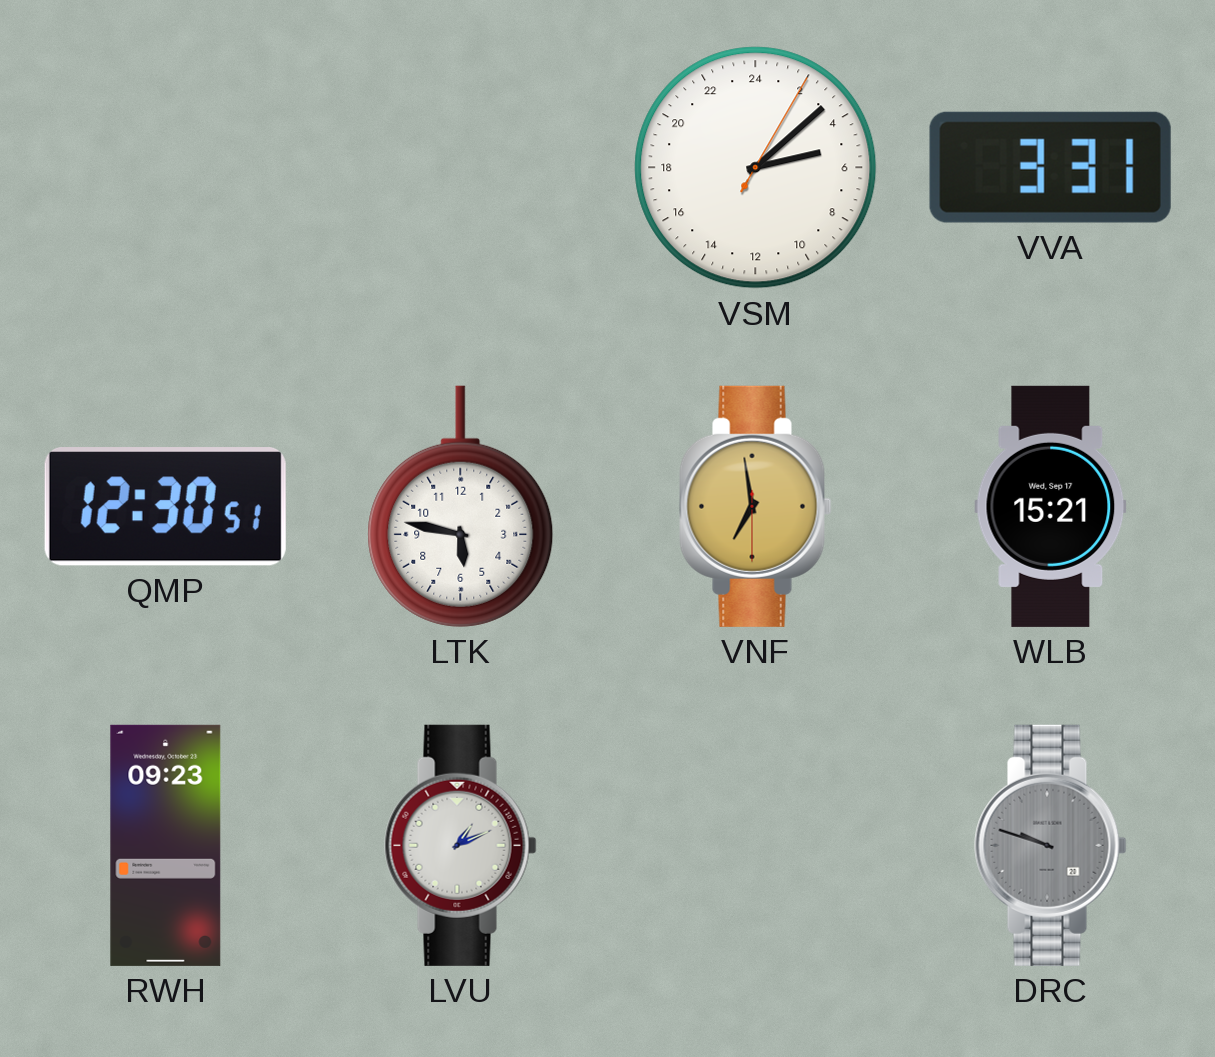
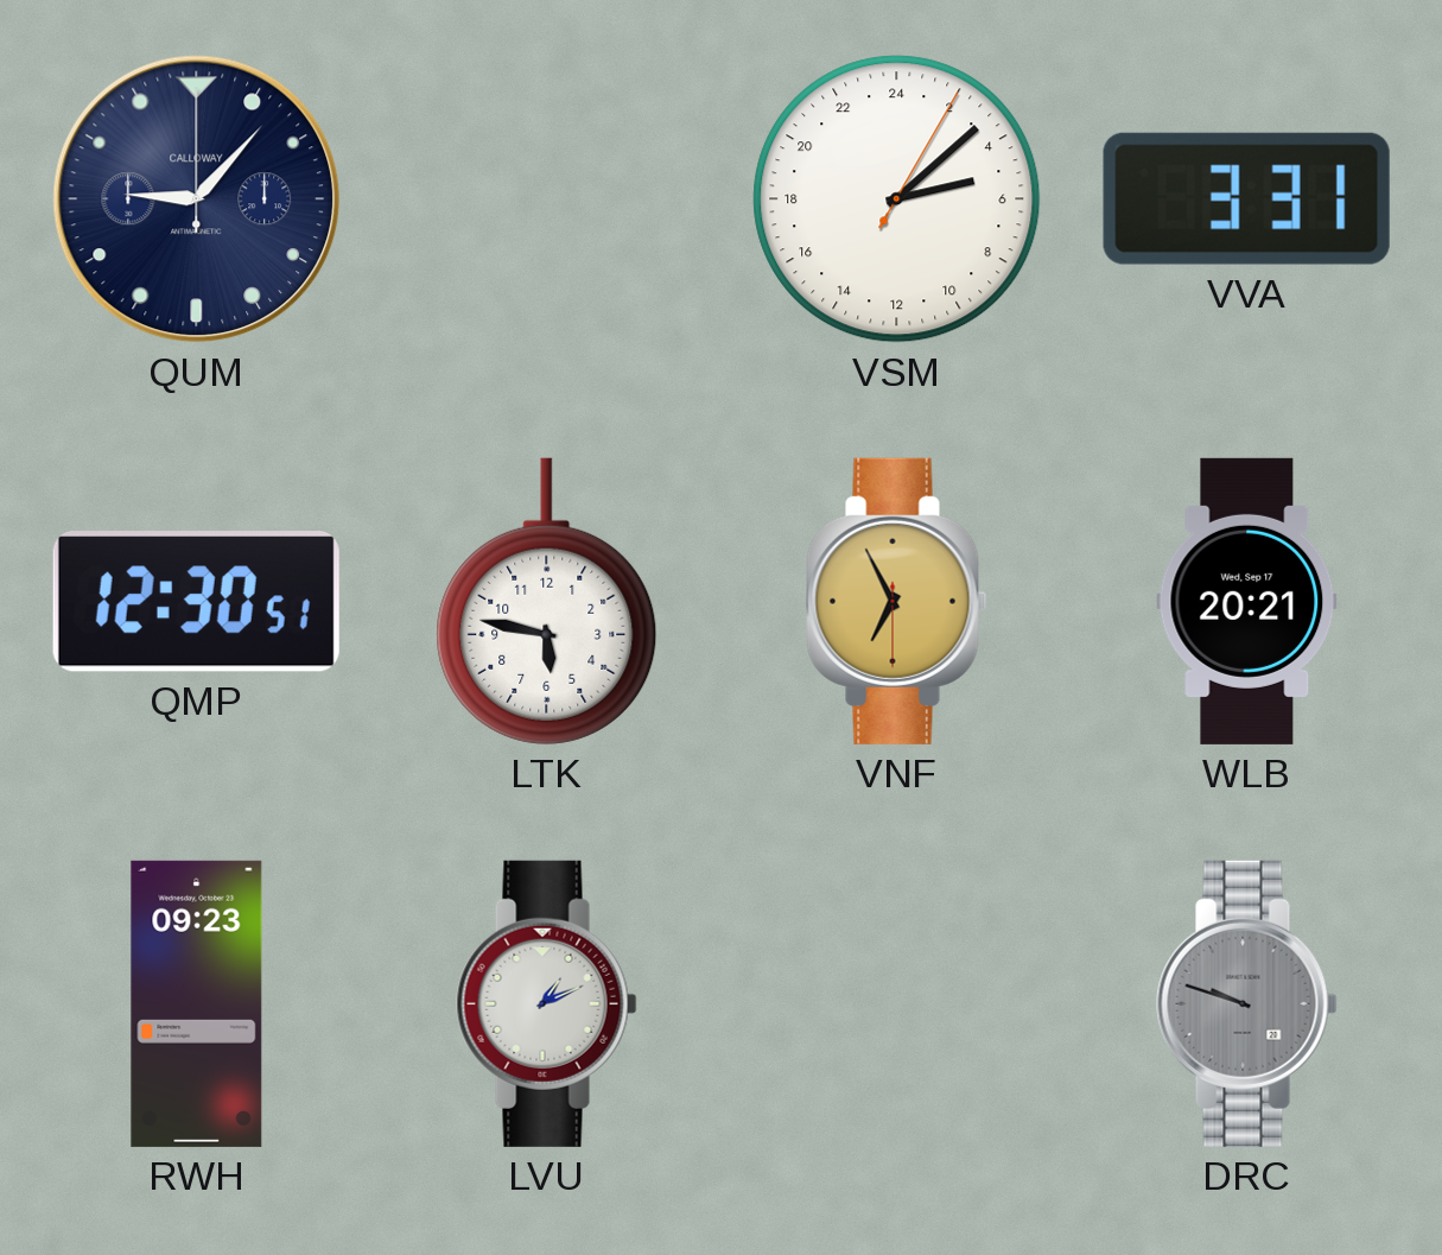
QUM: none -> 9:07 (197, 199)
VNF: 6:58 -> 6:55 (897, 601)
WLB: 15:21 -> 20:21 (1247, 601)
